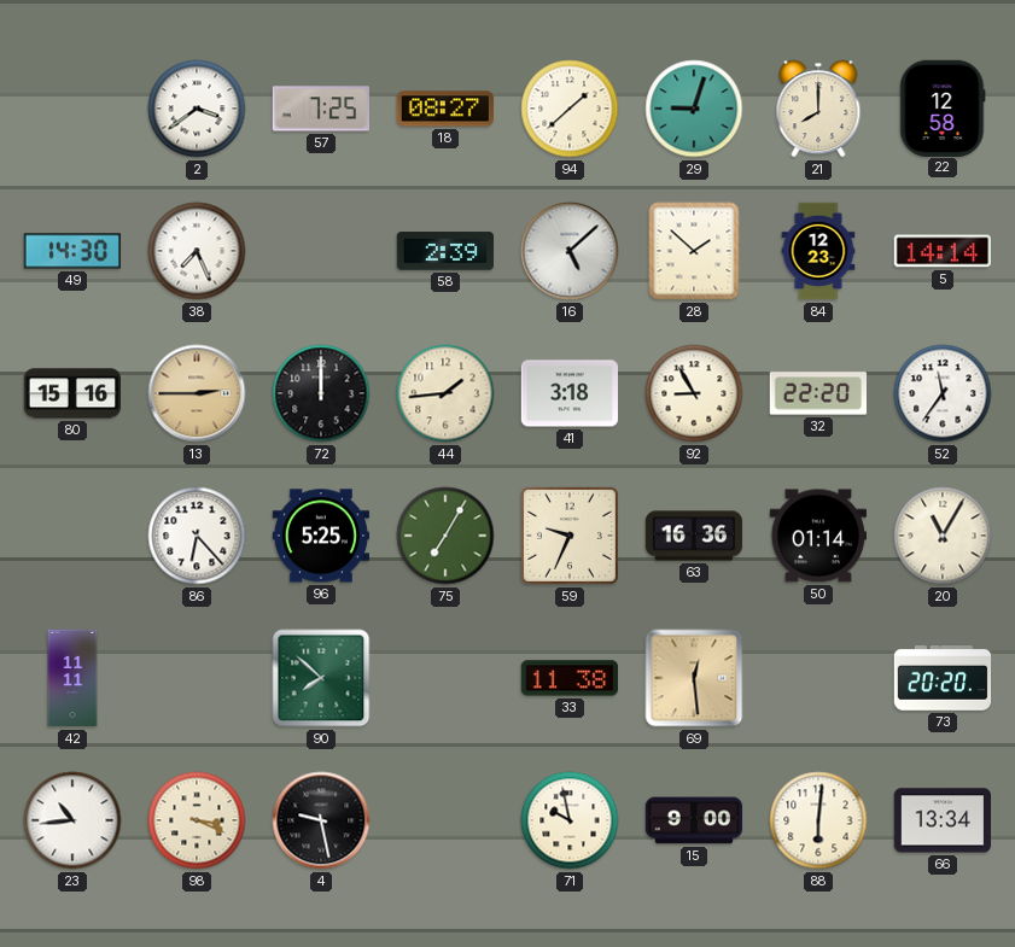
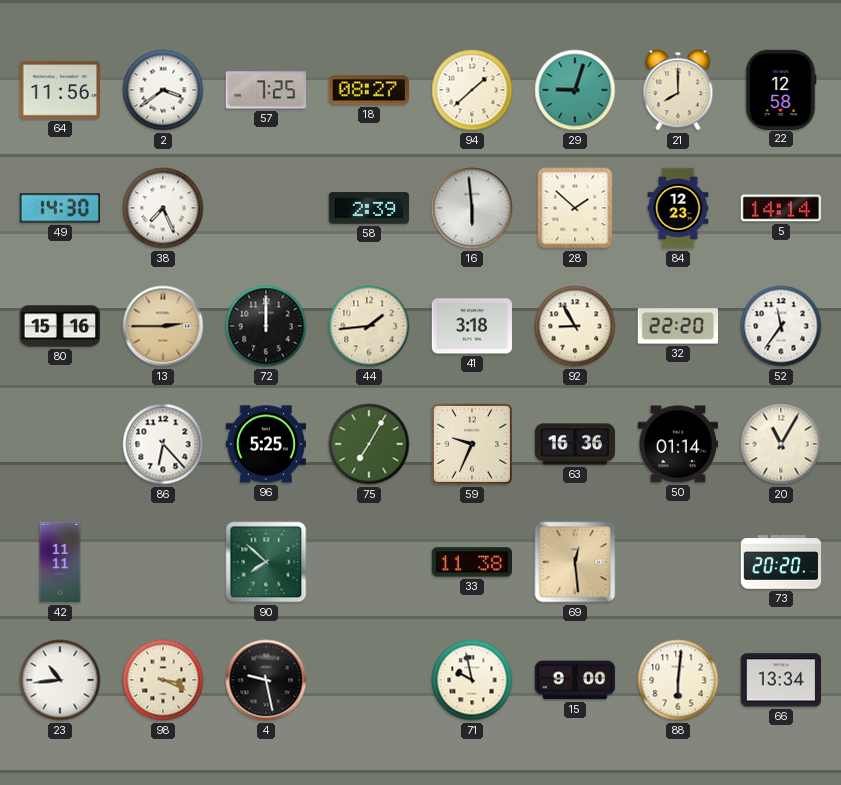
64: none -> 11:56 (59, 90)
16: 5:08 -> 5:59 (472, 208)
